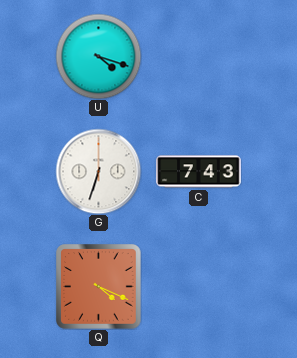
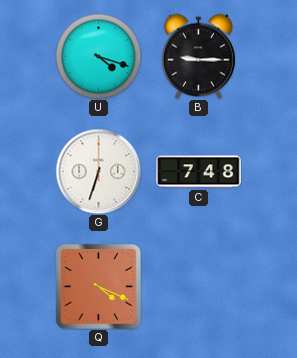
B: none -> 9:15 (198, 56)
C: 7:43 -> 7:48 (199, 172)
